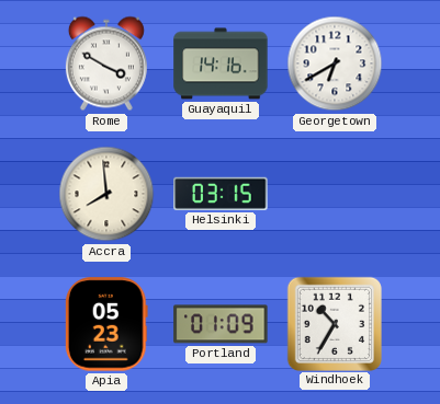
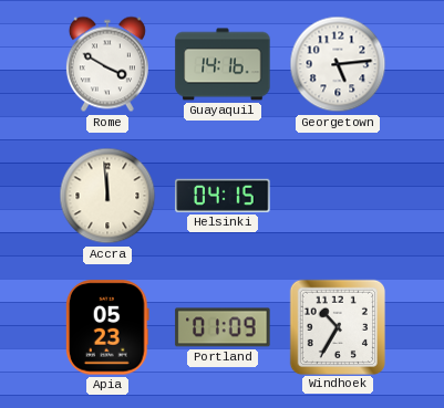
Georgetown: 6:40 -> 5:14 (338, 64)
Accra: 7:59 -> 11:59 (107, 196)
Helsinki: 03:15 -> 04:15 (223, 196)
